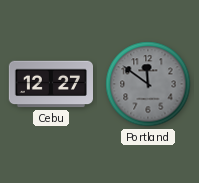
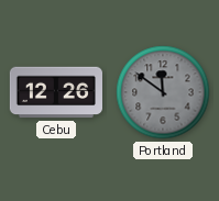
Cebu: 12:27 -> 12:26 (55, 92)
